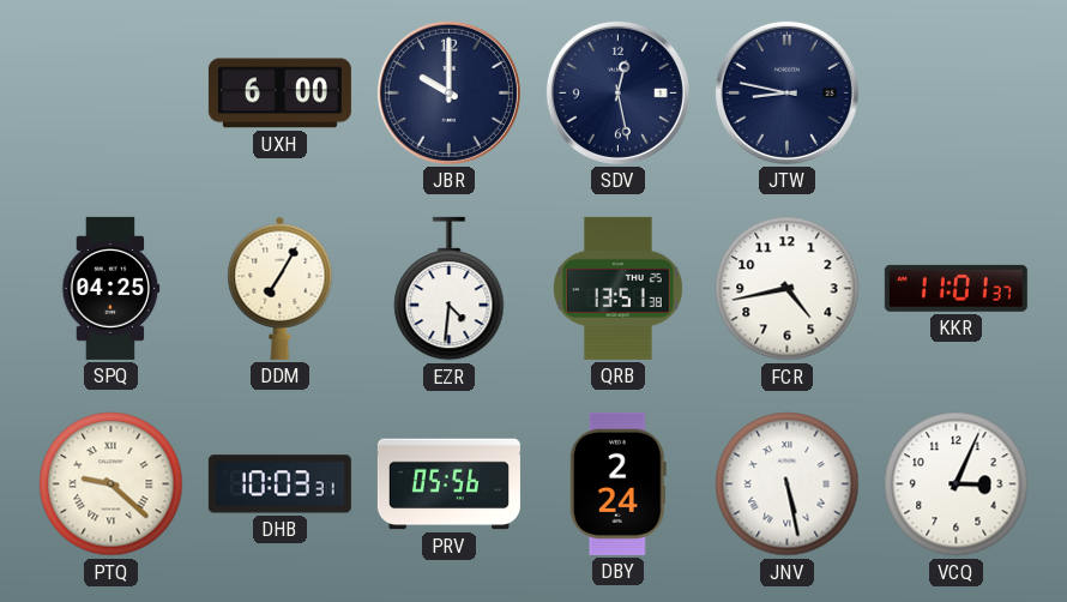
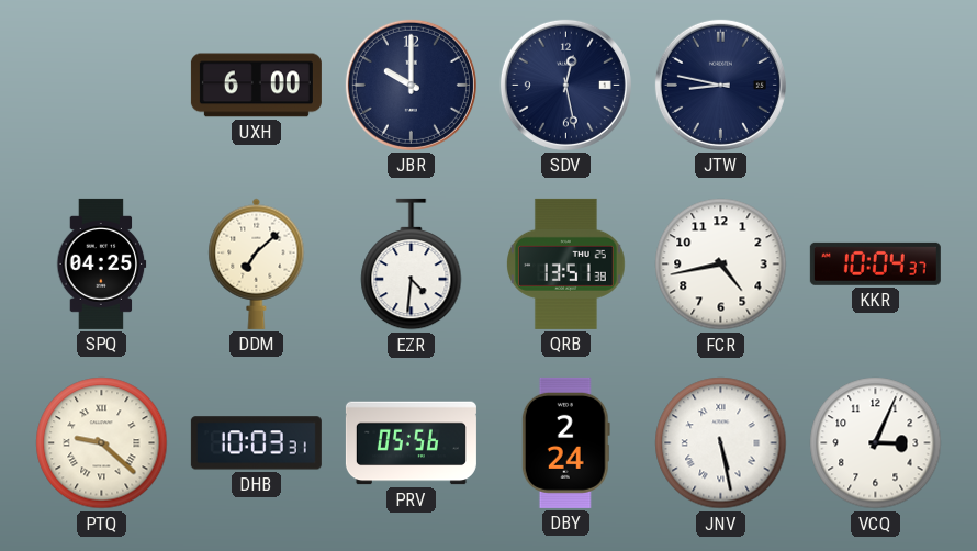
DDM: 7:05 -> 7:08 (257, 263)
KKR: 11:01 -> 10:04 (875, 263)
